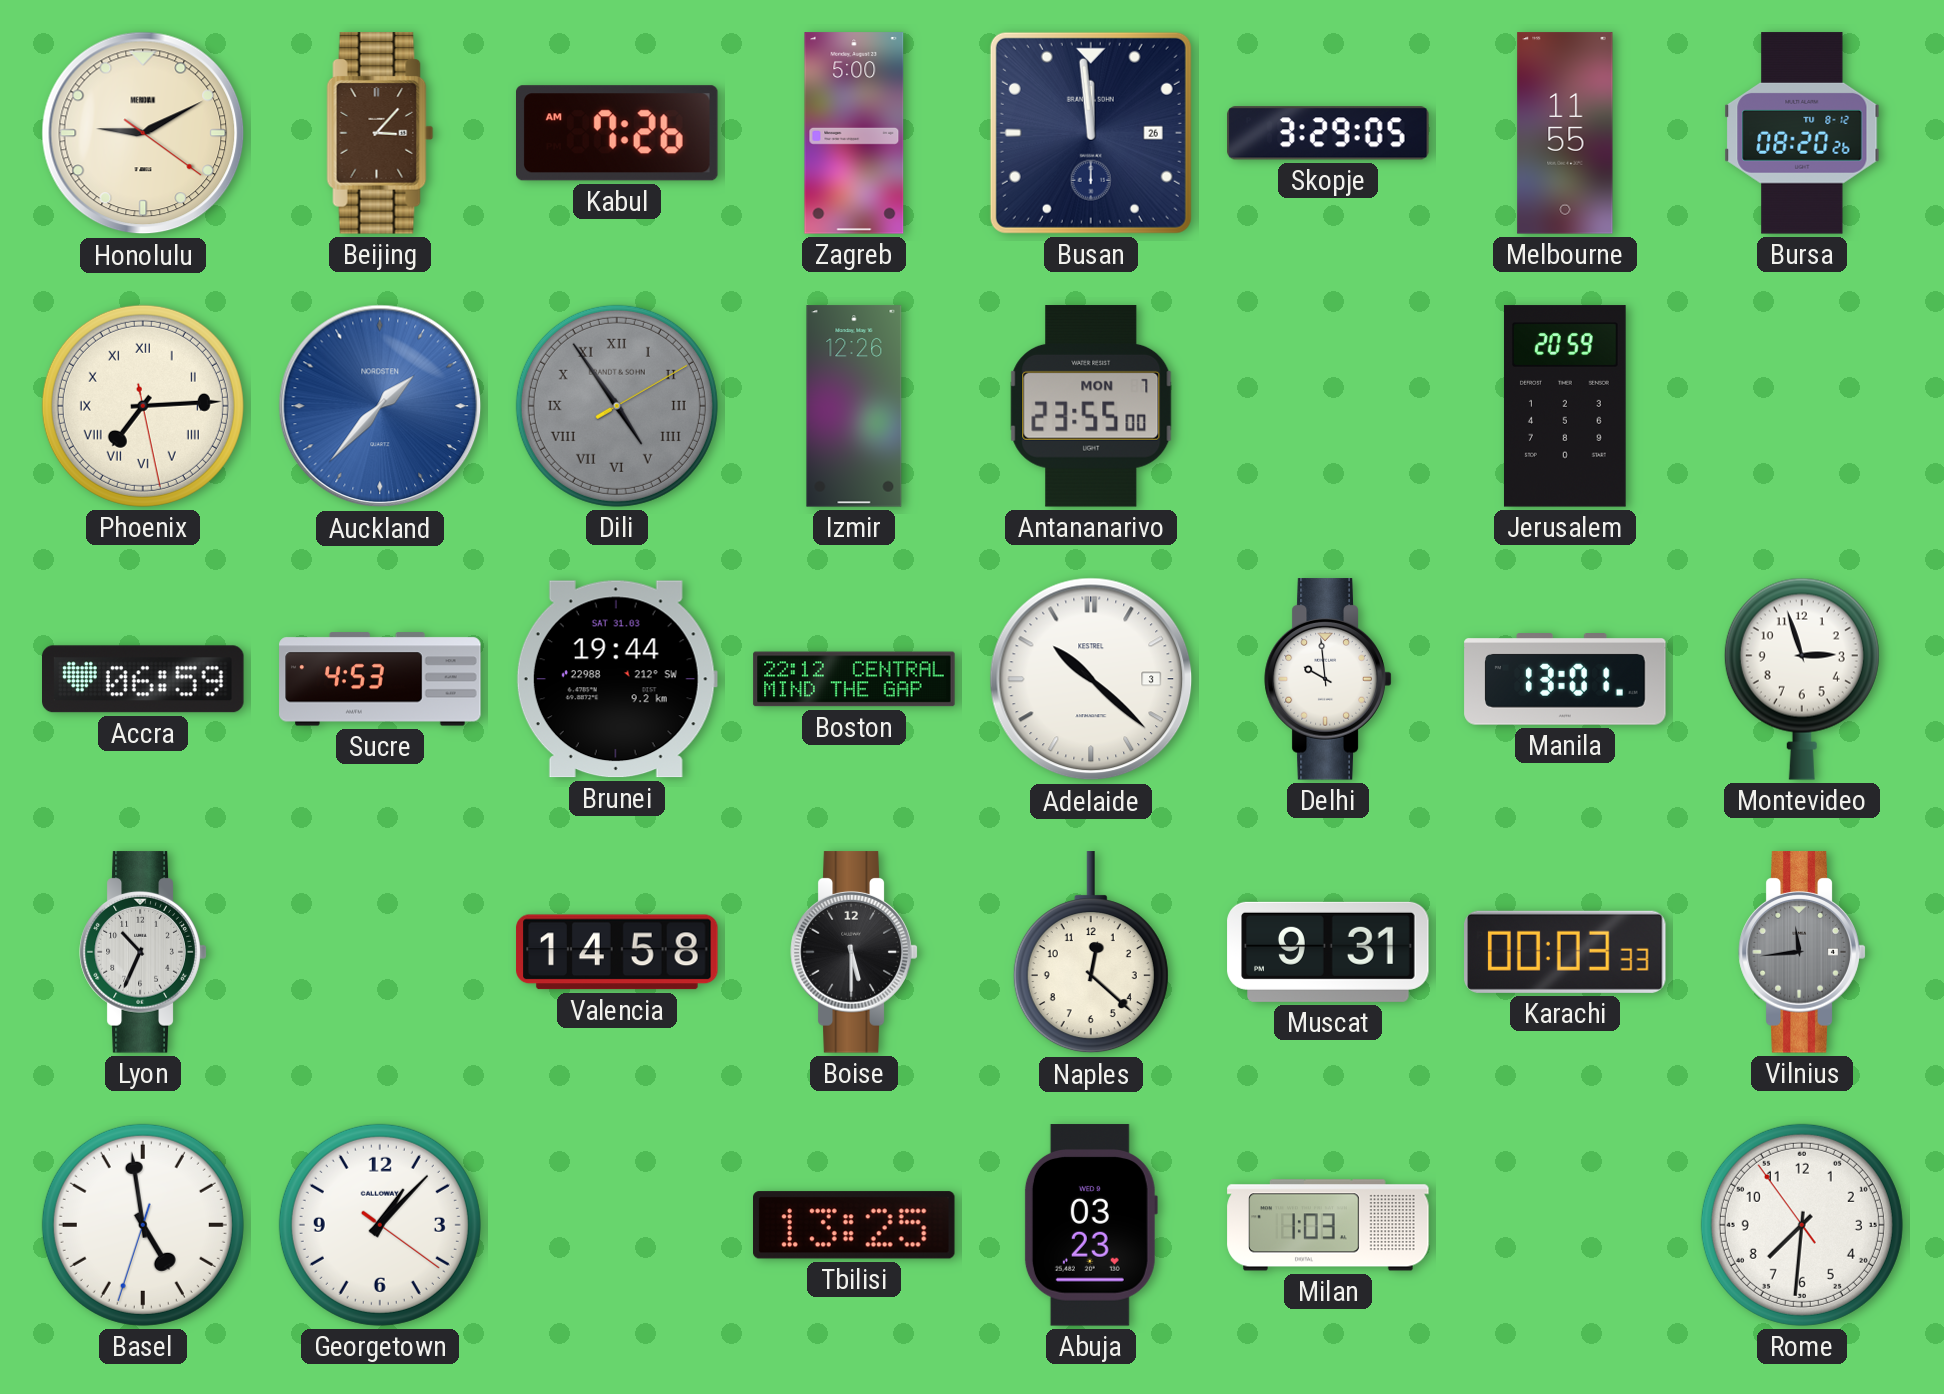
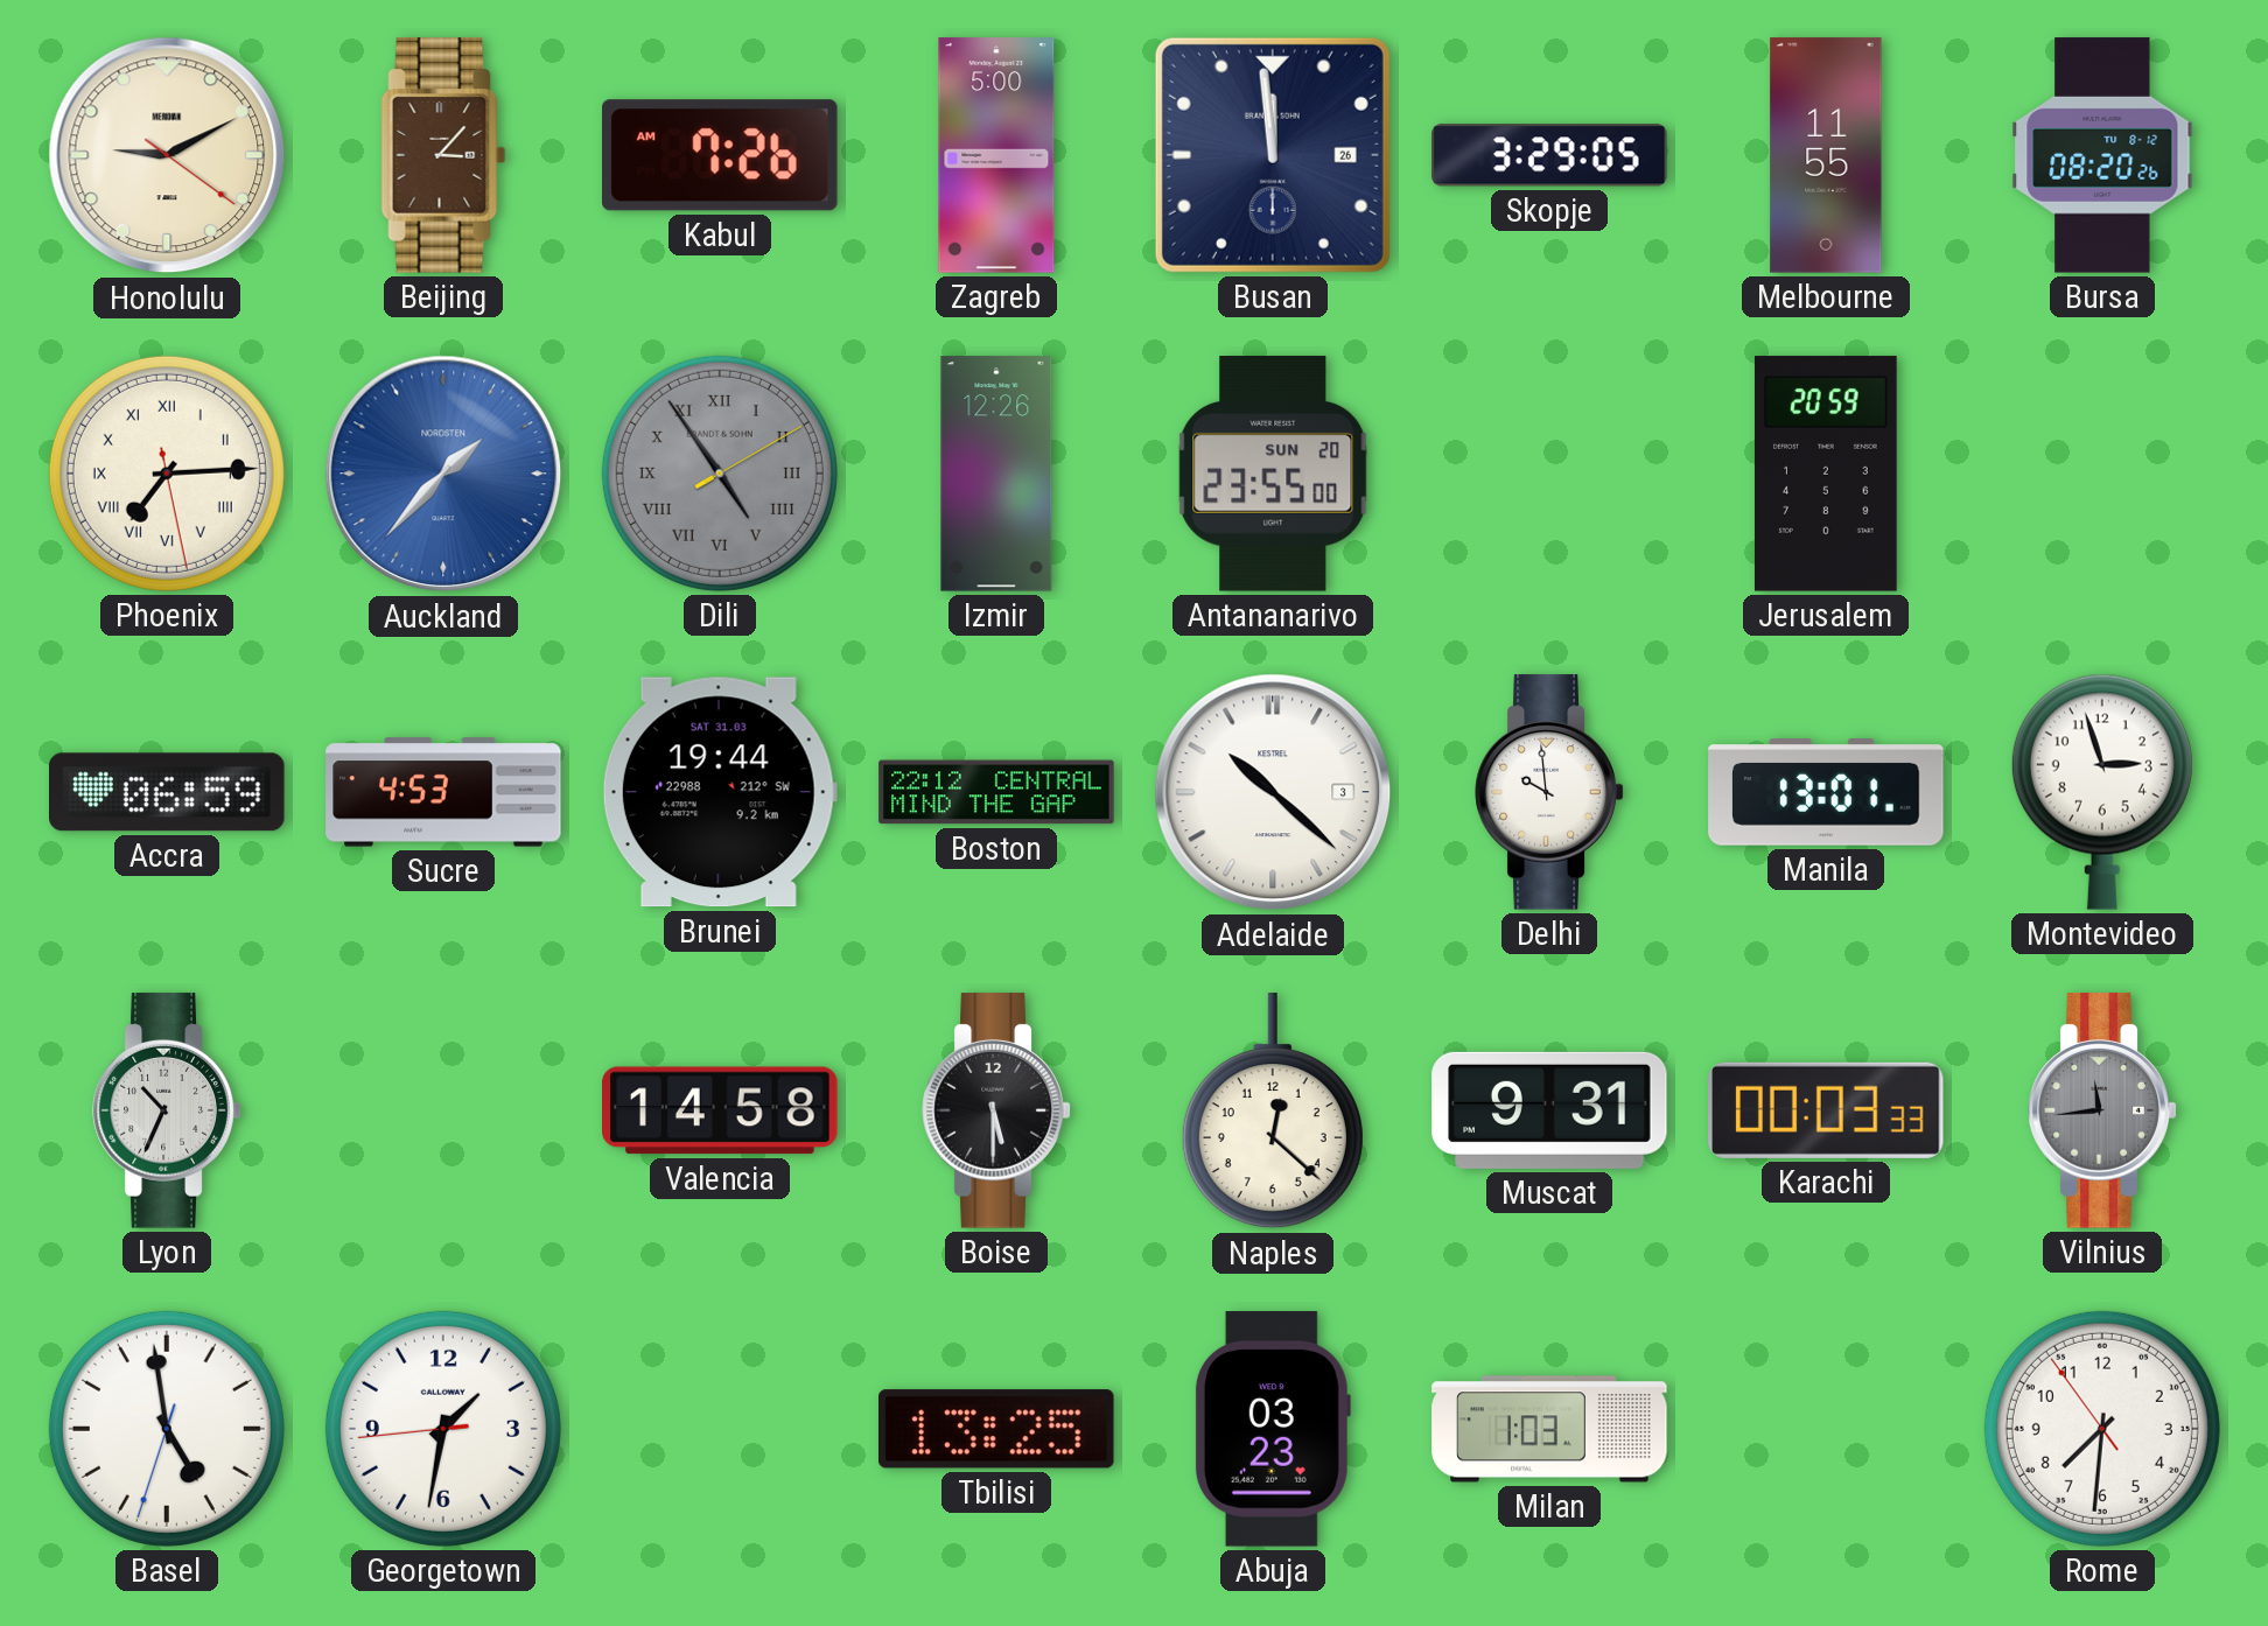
Antananarivo date: MON 7 -> SUN 20 (1273, 474)
Georgetown: 1:07 -> 1:31 (443, 1429)
